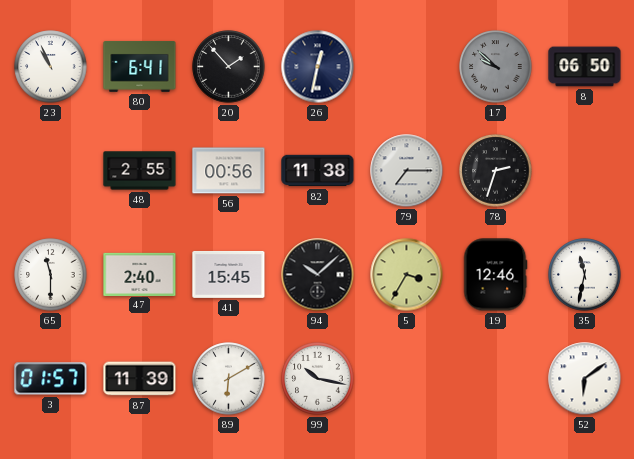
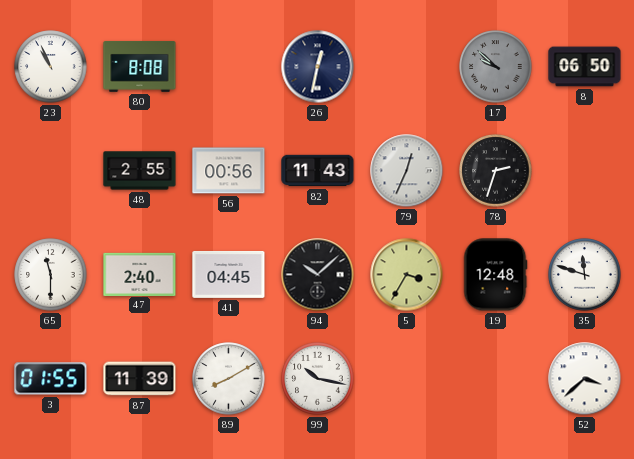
80: 6:41 -> 8:08 (140, 66)
20: 1:53 -> none (229, 67)
82: 11:38 -> 11:43 (318, 171)
79: 7:15 -> 12:34 (407, 171)
41: 15:45 -> 04:45 (229, 274)
19: 12:46 -> 12:48 (496, 275)
35: 11:32 -> 11:48 (585, 275)
3: 01:57 -> 01:55 (51, 379)
89: 6:10 -> 8:10 (229, 379)
52: 6:09 -> 3:38 (585, 379)
